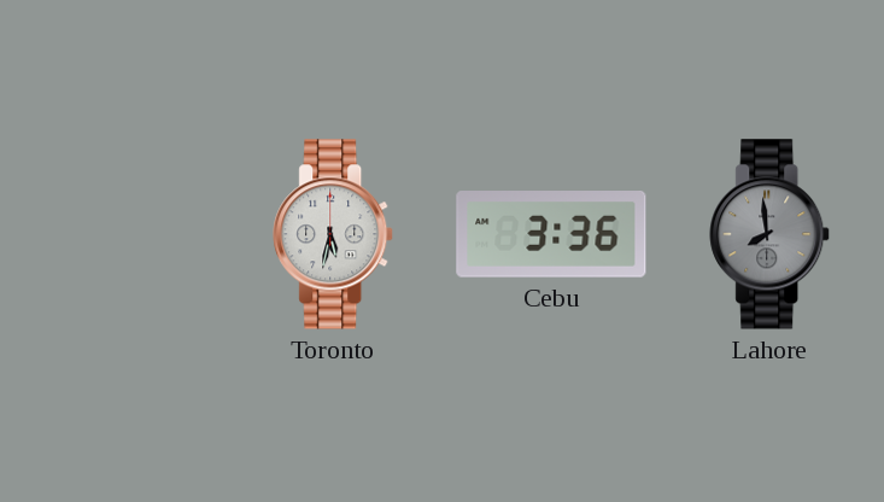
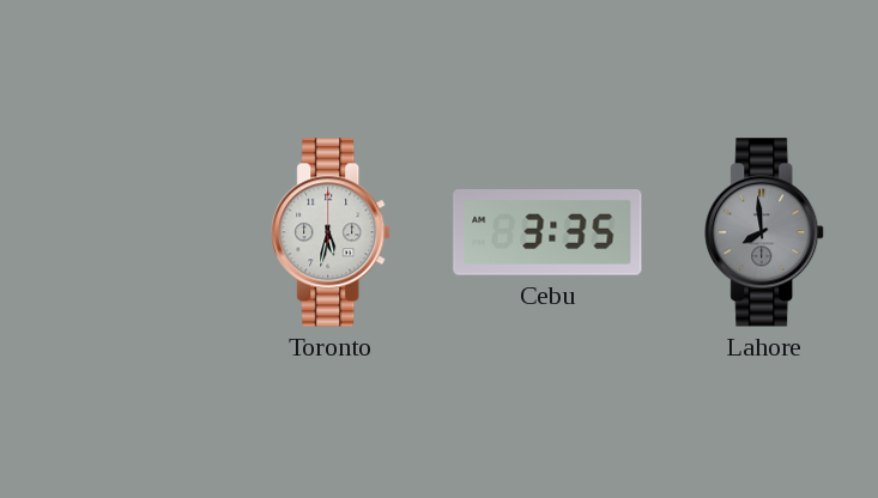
Cebu: 3:36 -> 3:35 (547, 233)
